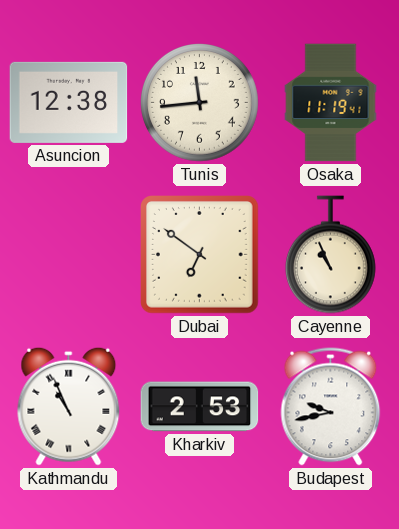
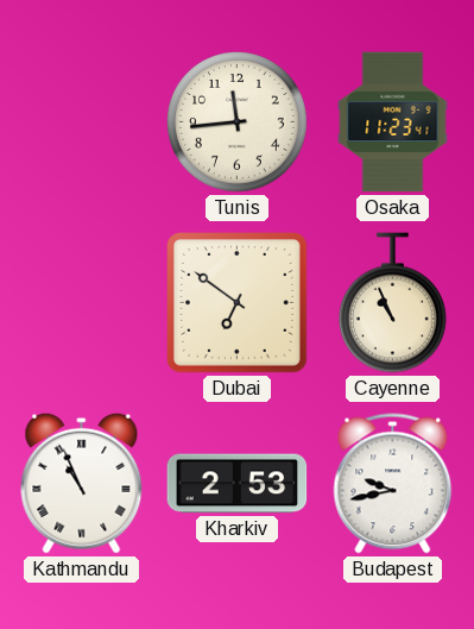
Asuncion: 12:38 -> none (69, 102)
Osaka: 11:19 -> 11:23 (393, 122)
